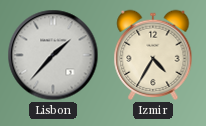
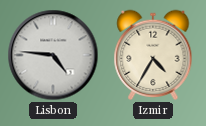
Lisbon: 1:37 -> 4:46 (53, 55)
